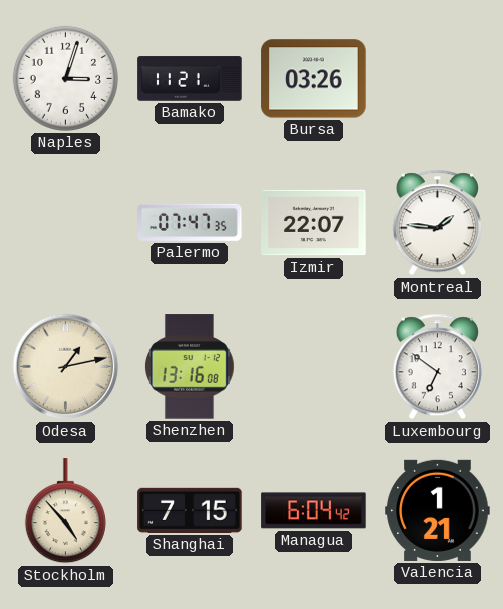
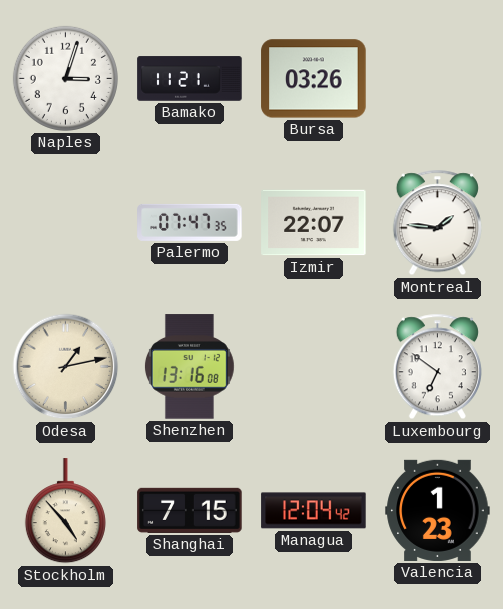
Managua: 6:04 -> 12:04 (314, 511)
Valencia: 1:21 -> 1:23 (438, 510)
